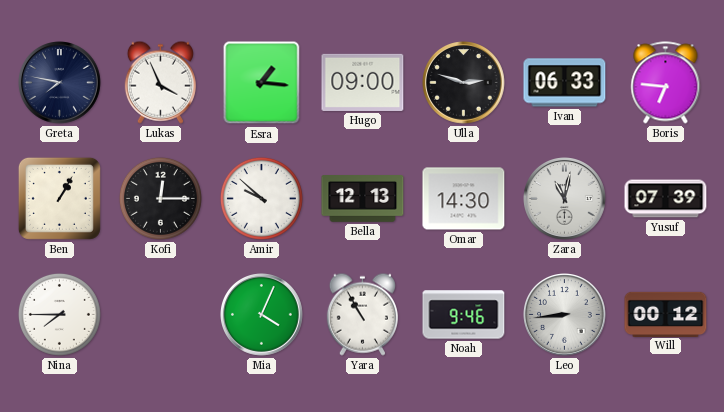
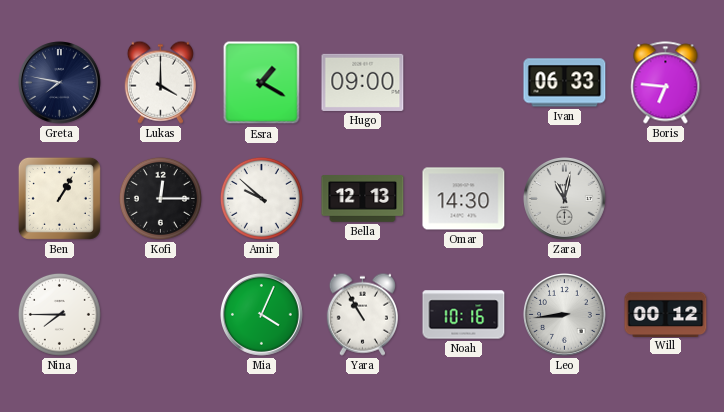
Lukas: 3:56 -> 4:00 (160, 82)
Esra: 1:16 -> 1:20 (262, 83)
Ulla: 2:48 -> none (464, 83)
Yusuf: 07:39 -> none (666, 199)
Noah: 9:46 -> 10:16 (464, 315)
